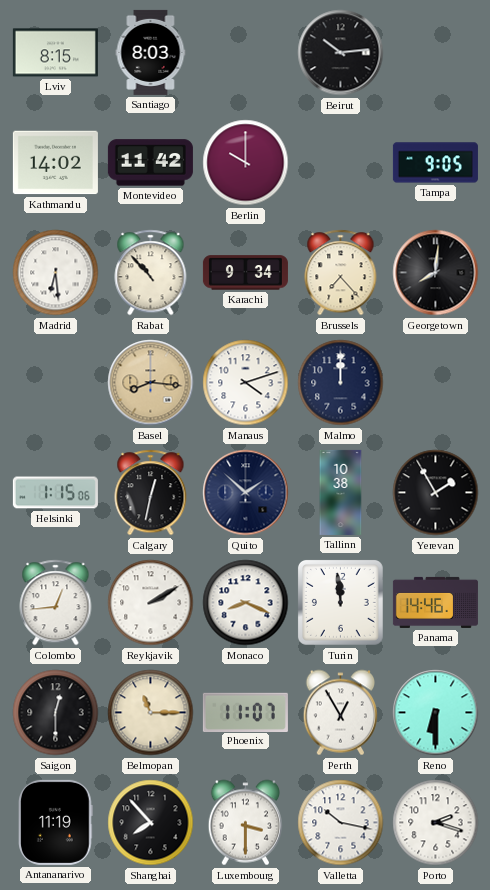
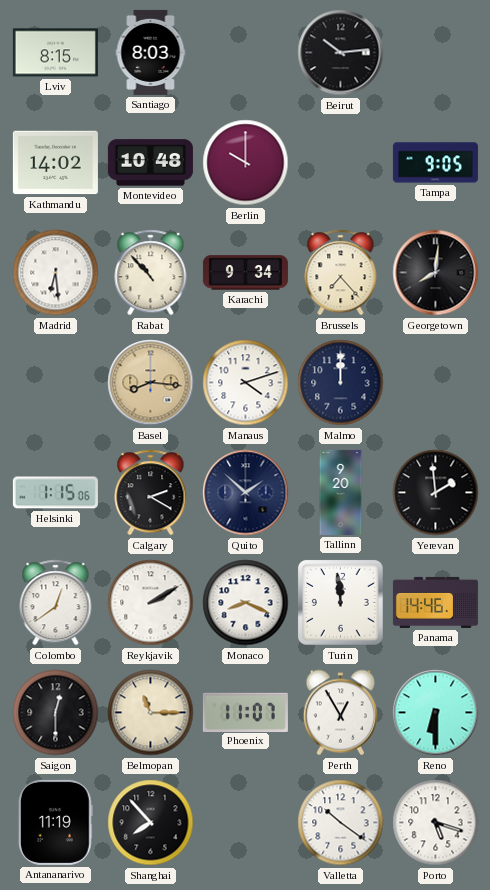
Montevideo: 11:42 -> 10:48 (150, 163)
Calgary: 12:32 -> 2:20 (151, 493)
Tallinn: 10:38 -> 9:20 (341, 492)
Yerevan: 1:55 -> 1:59 (436, 493)
Colombo: 12:44 -> 12:39 (56, 603)
Luxembourg: 3:30 -> none (245, 823)
Valletta: 10:17 -> 10:21 (341, 823)
Porto: 2:18 -> 5:18 (436, 823)
